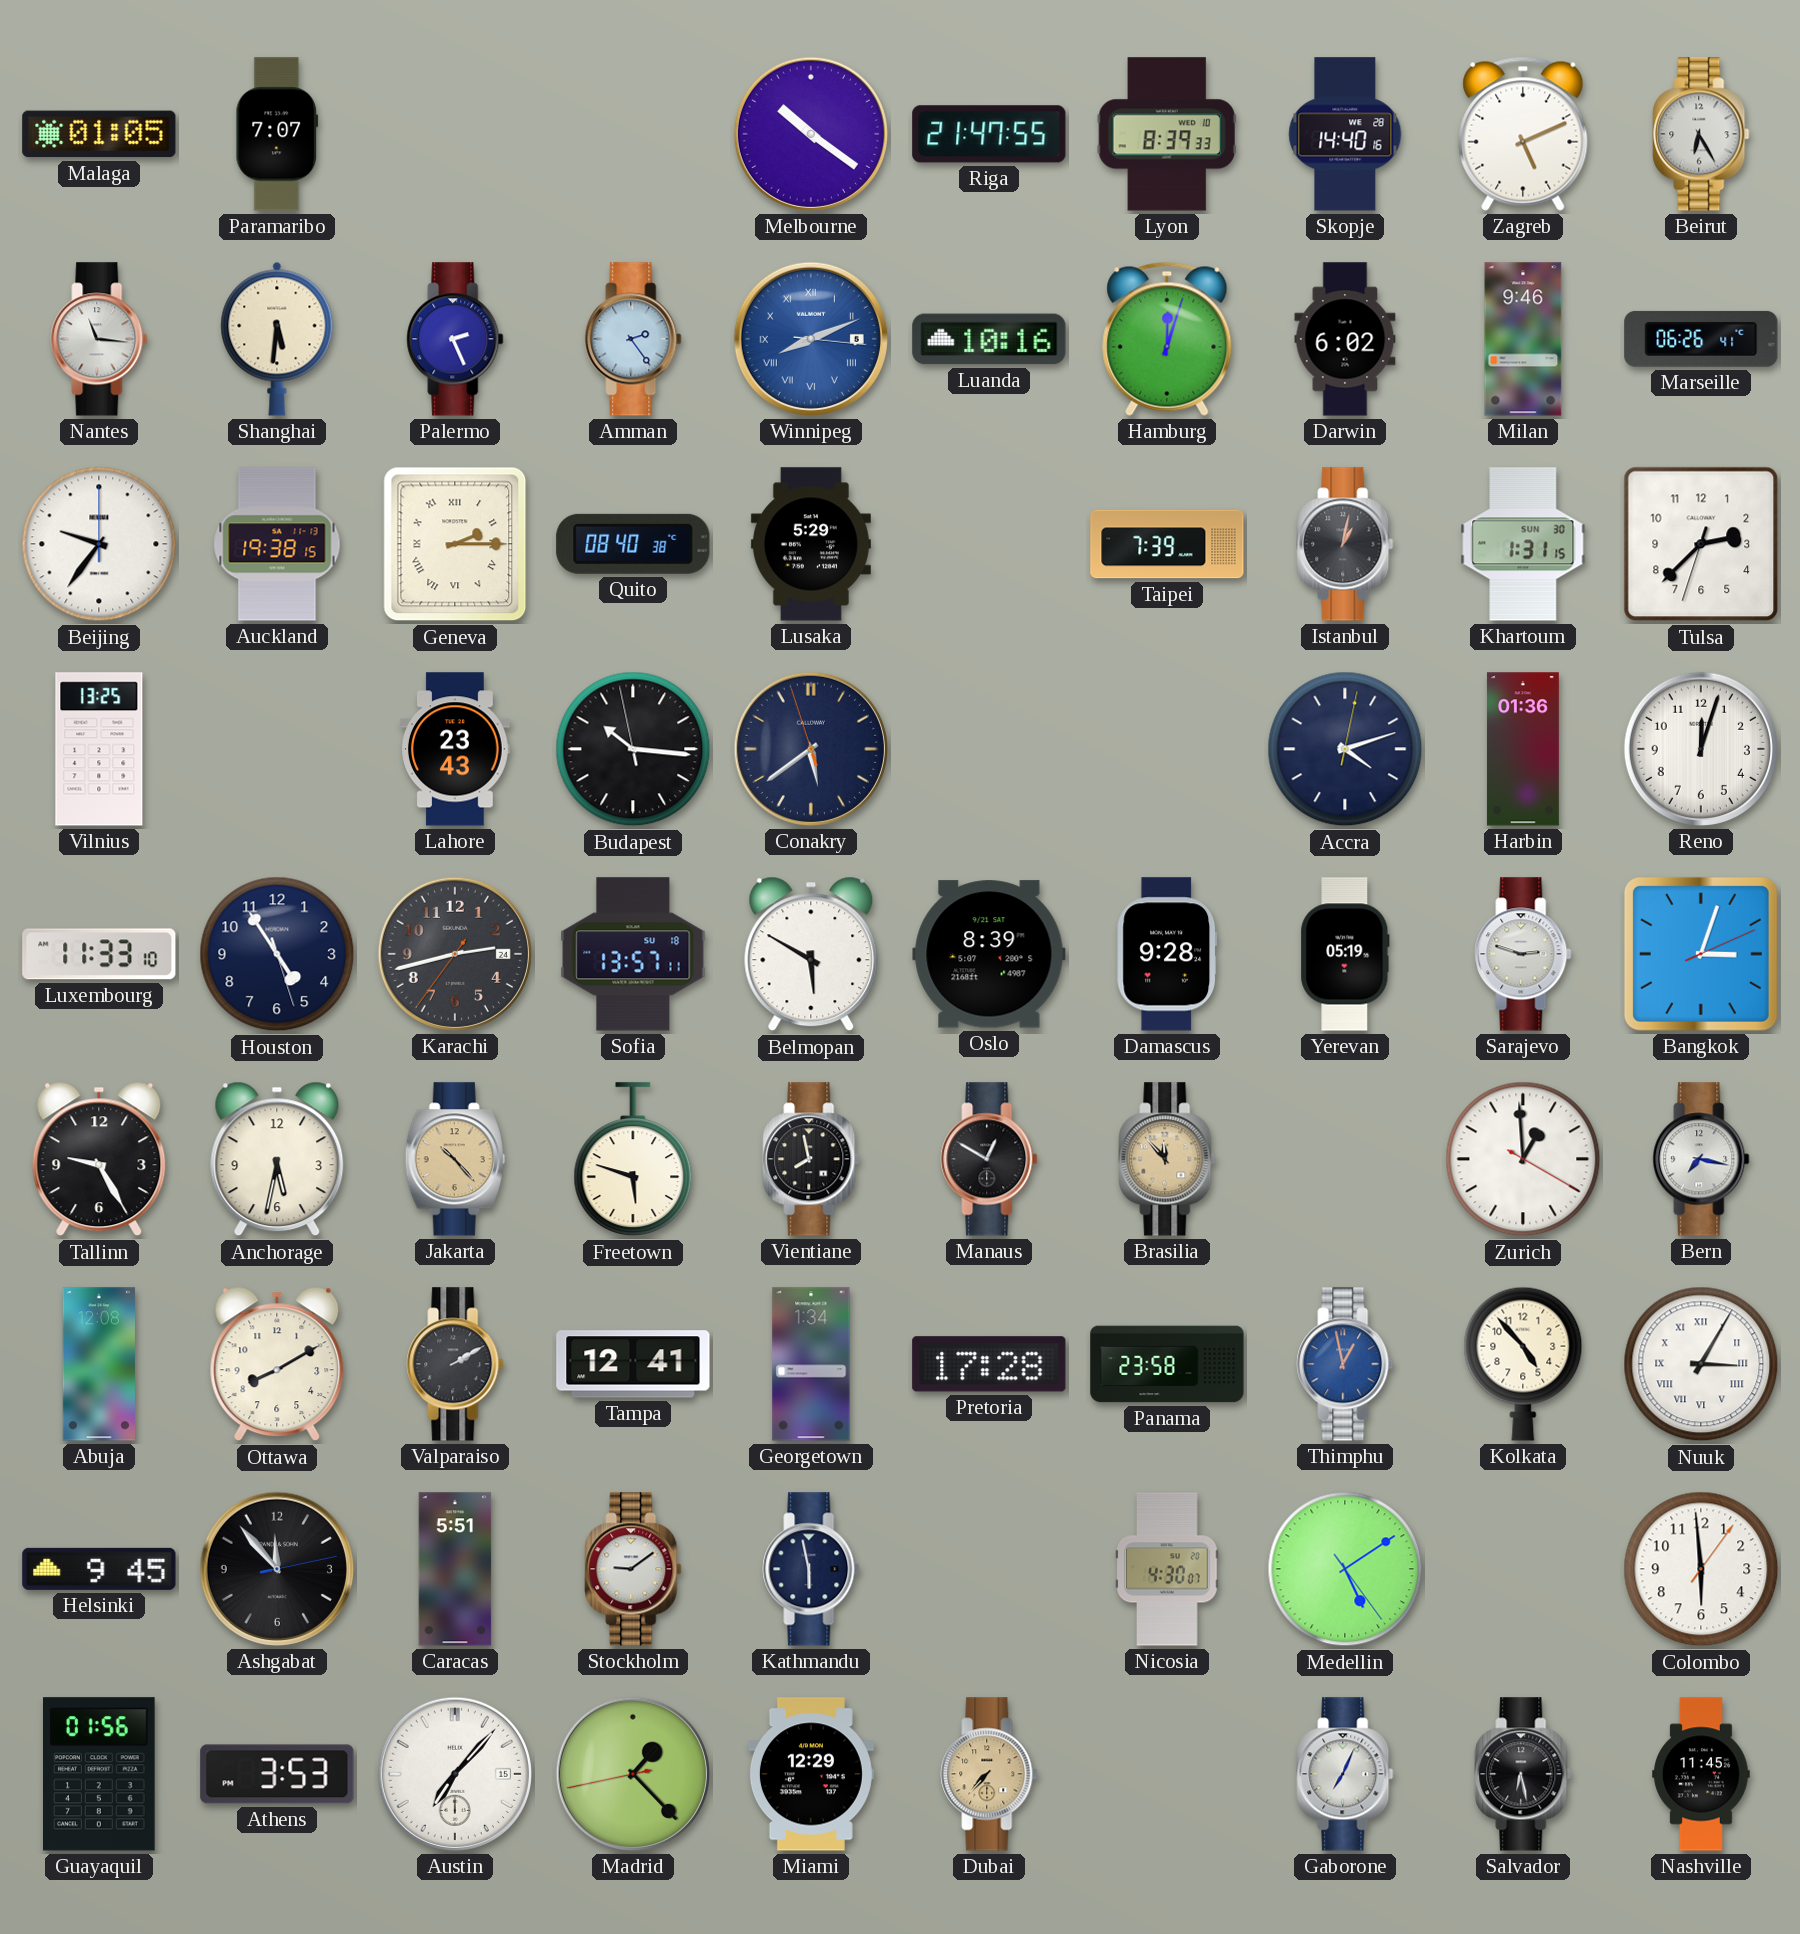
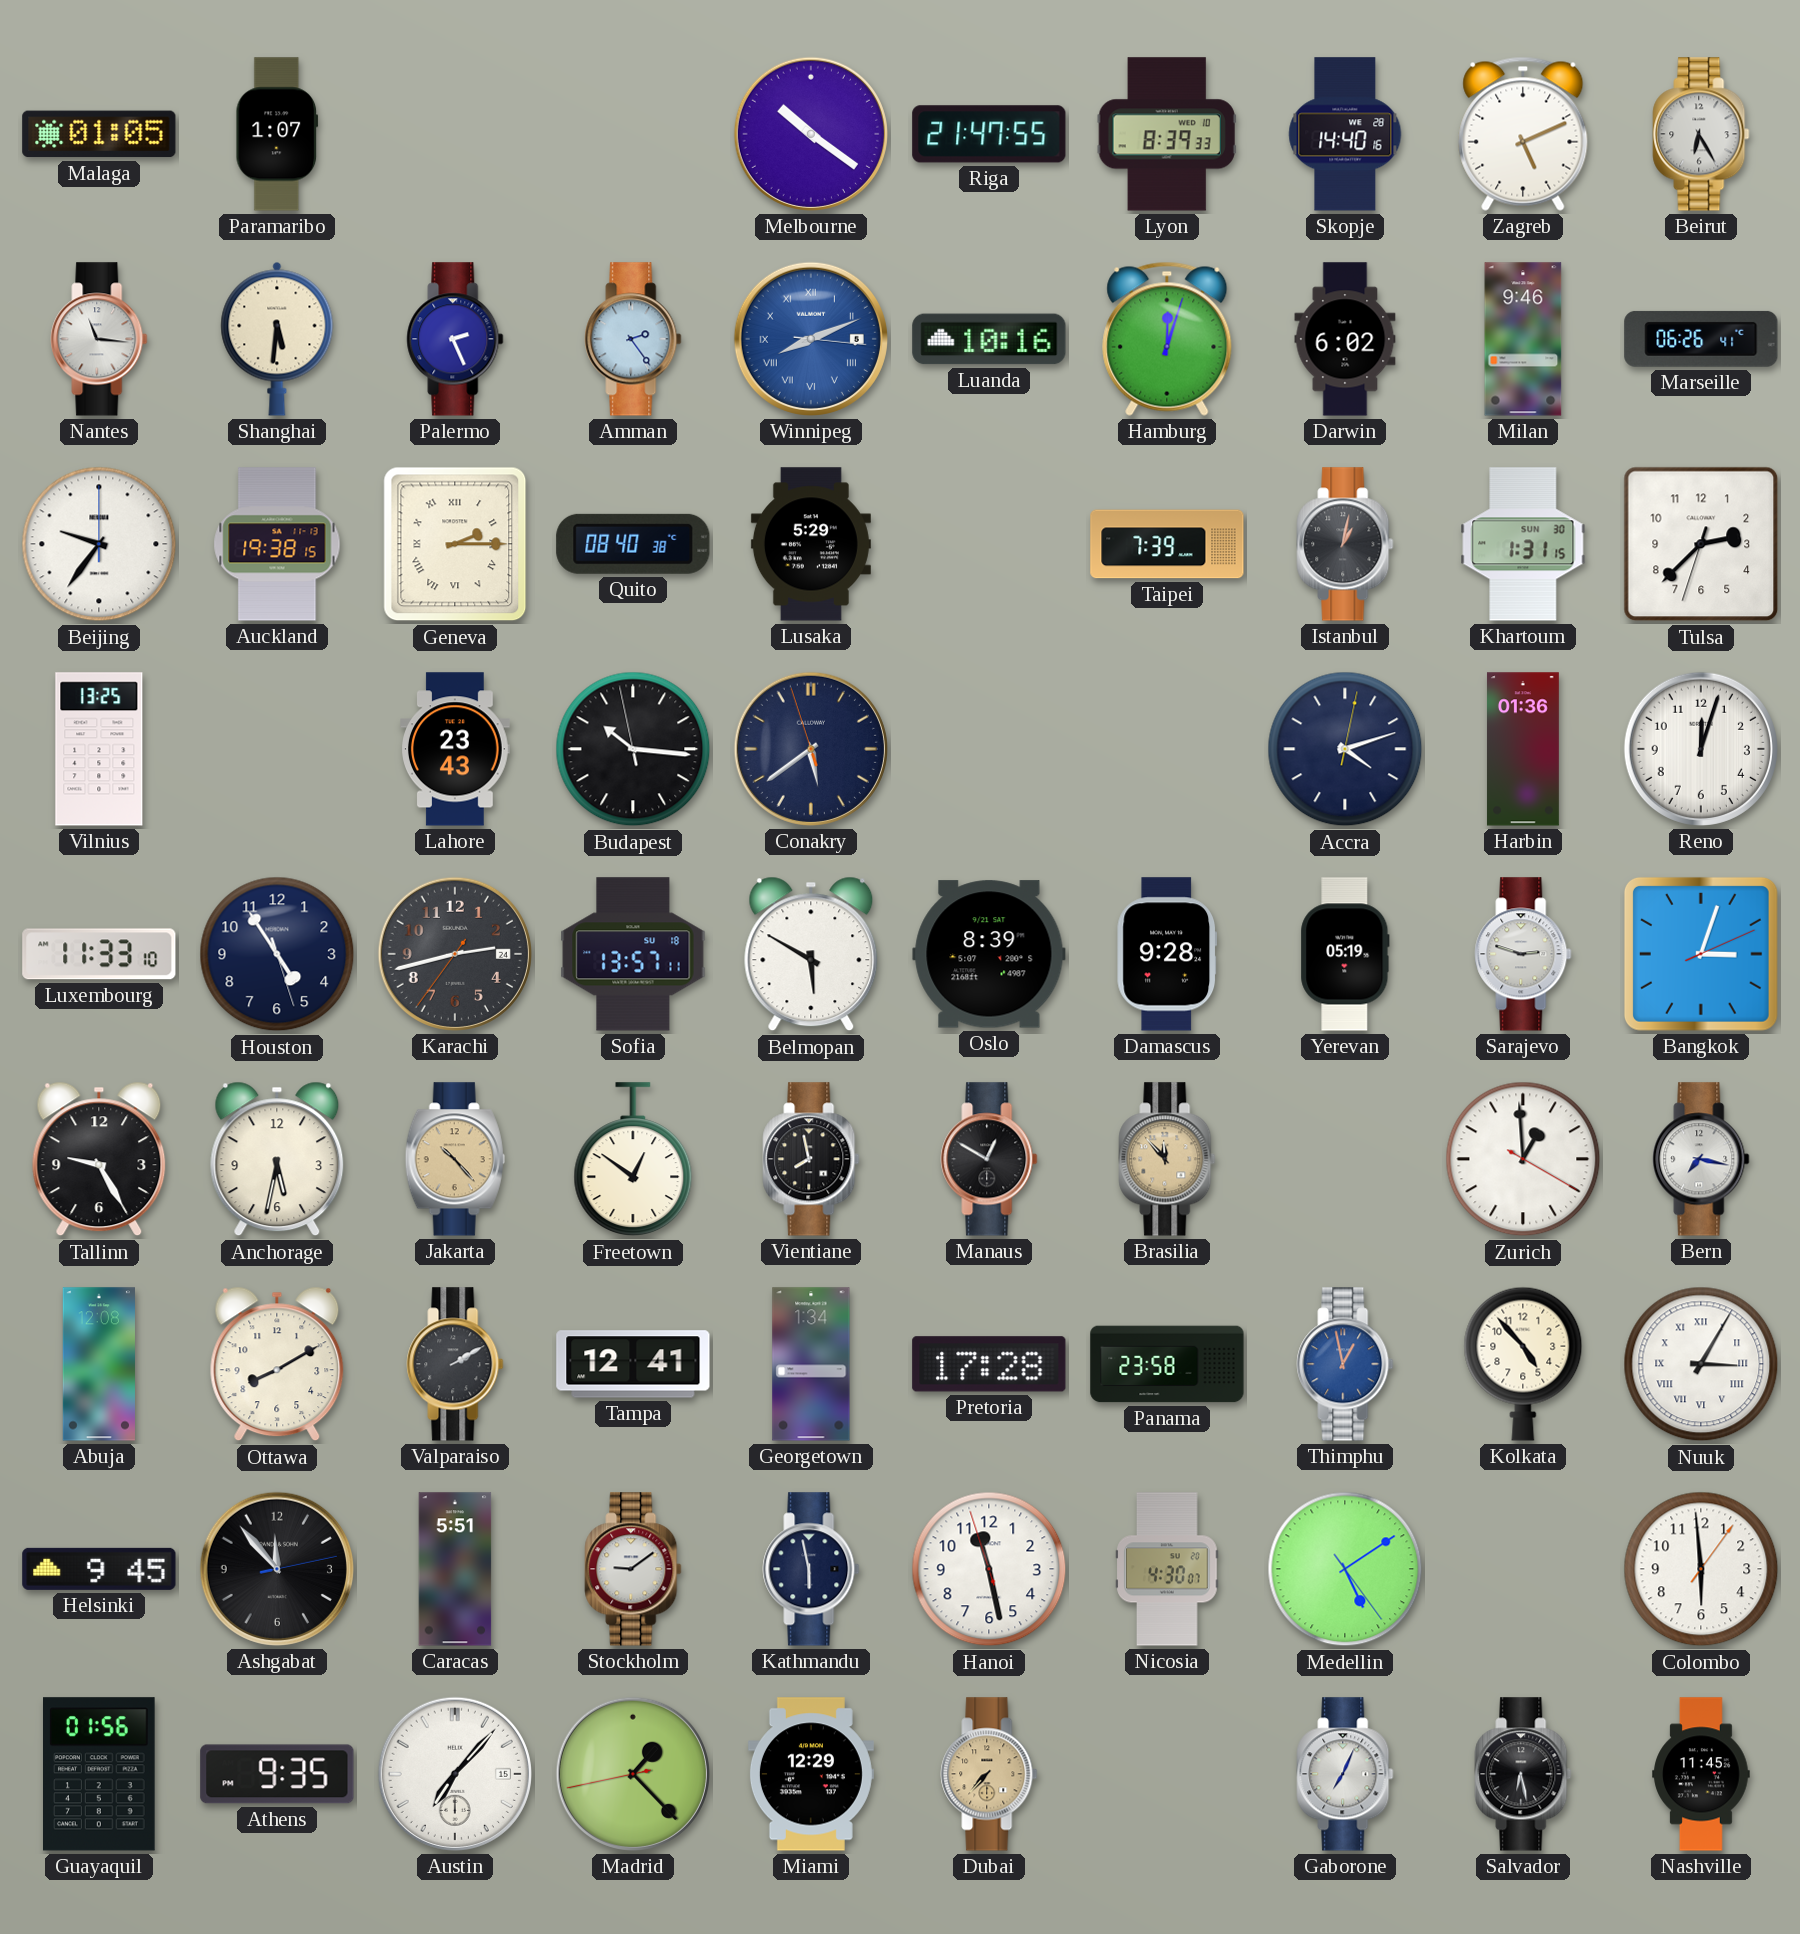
Paramaribo: 7:07 -> 1:07 (277, 134)
Freetown: 5:48 -> 12:51 (633, 1160)
Hanoi: none -> 11:27 (989, 1569)
Athens: 3:53 -> 9:35 (277, 1774)
